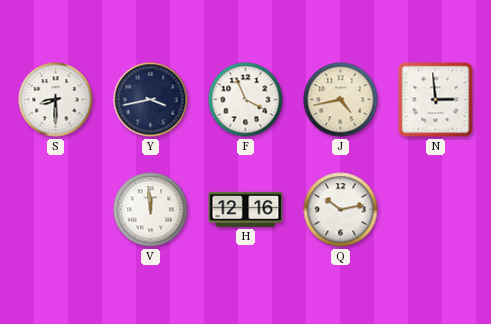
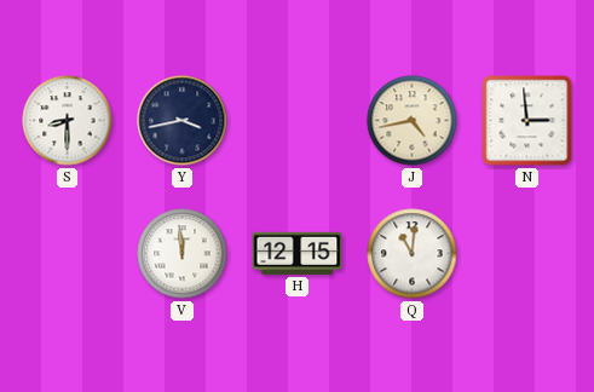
F: 3:56 -> none (246, 100)
H: 12:16 -> 12:15 (298, 253)
Q: 10:13 -> 11:01 (413, 254)
